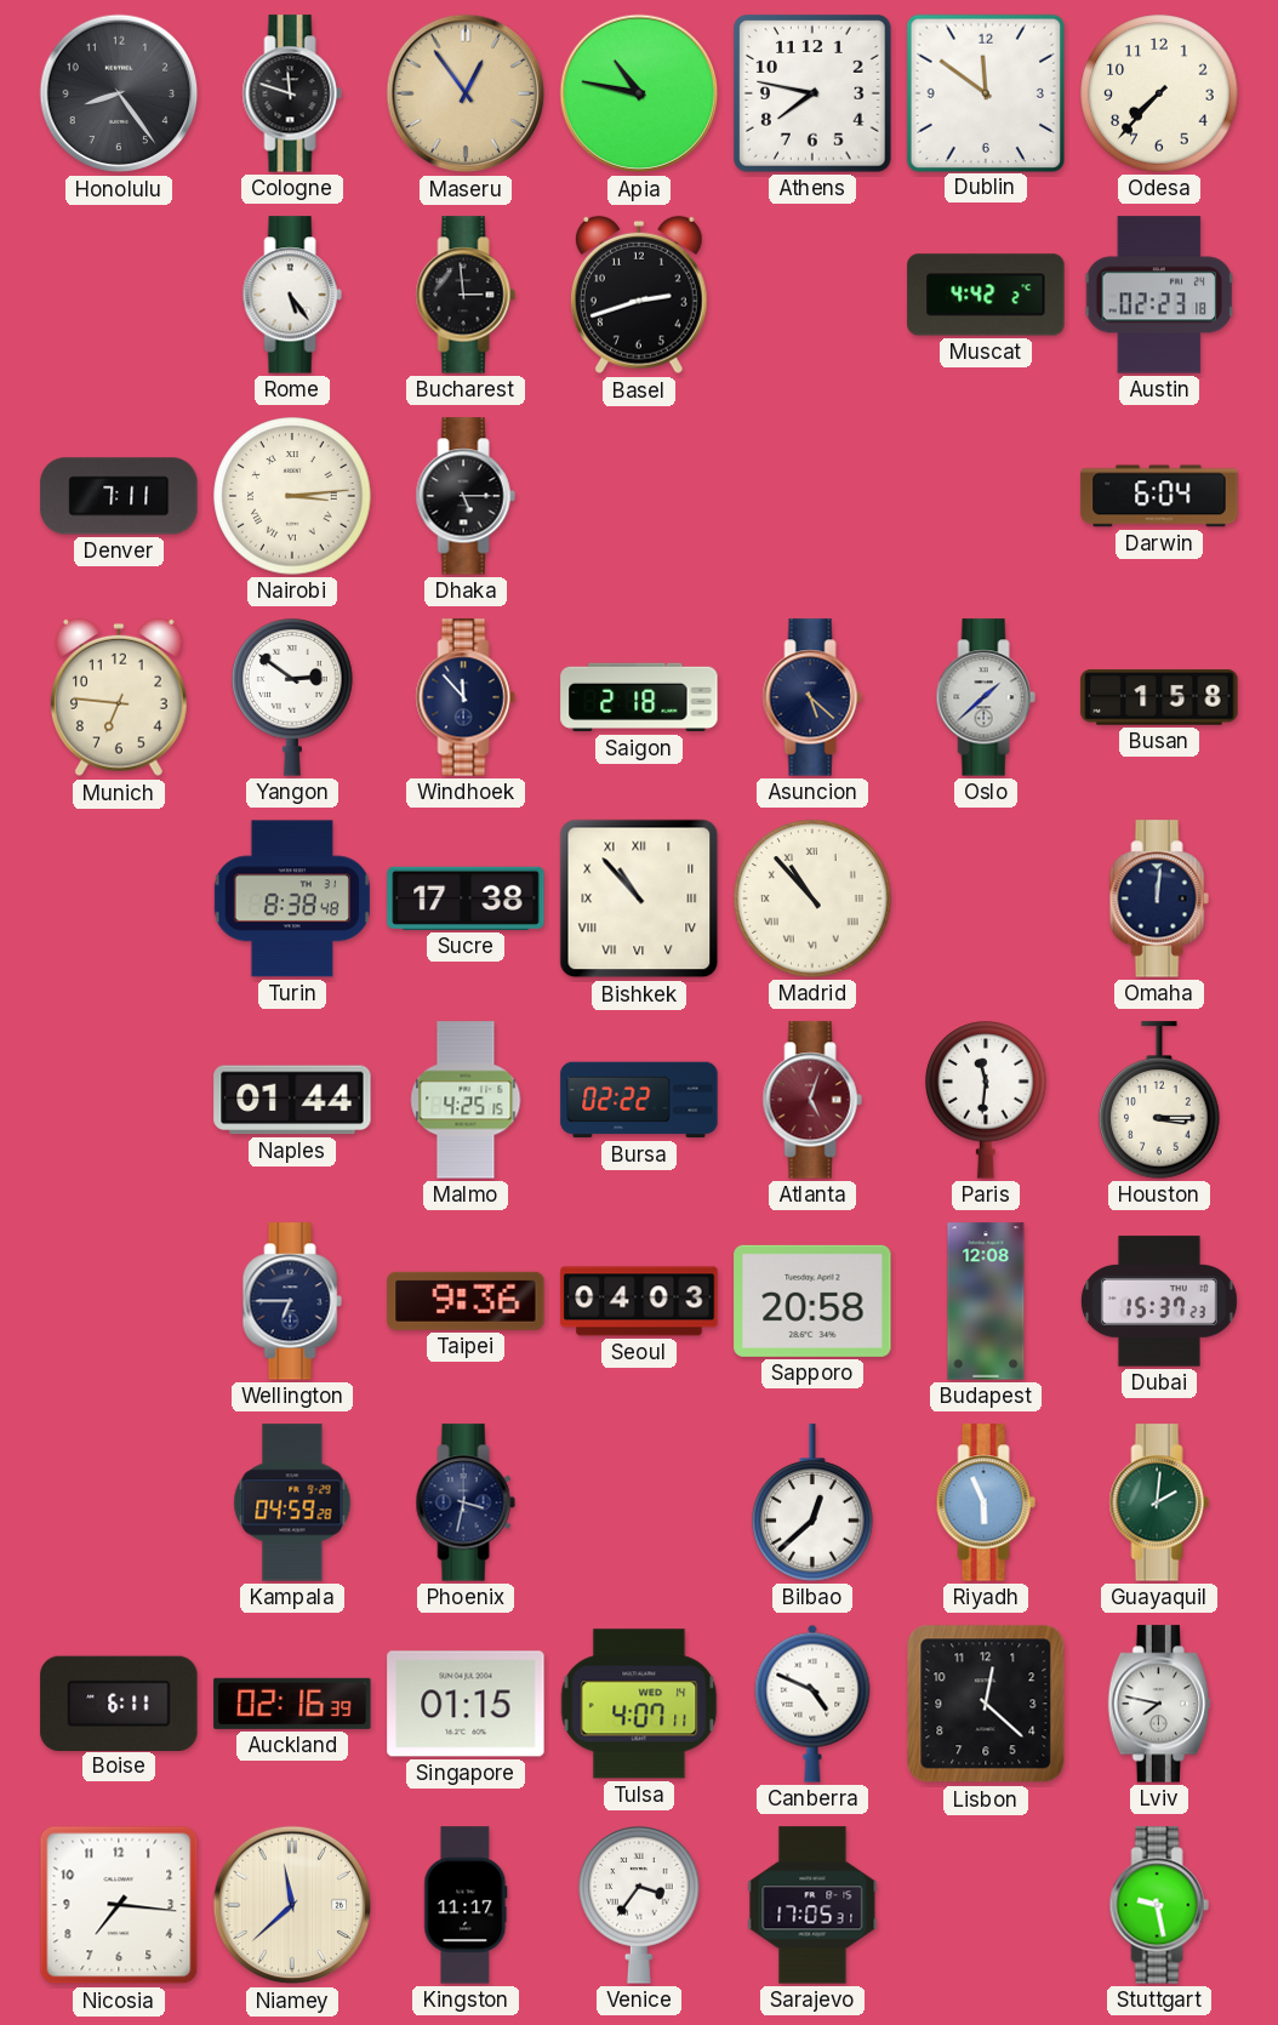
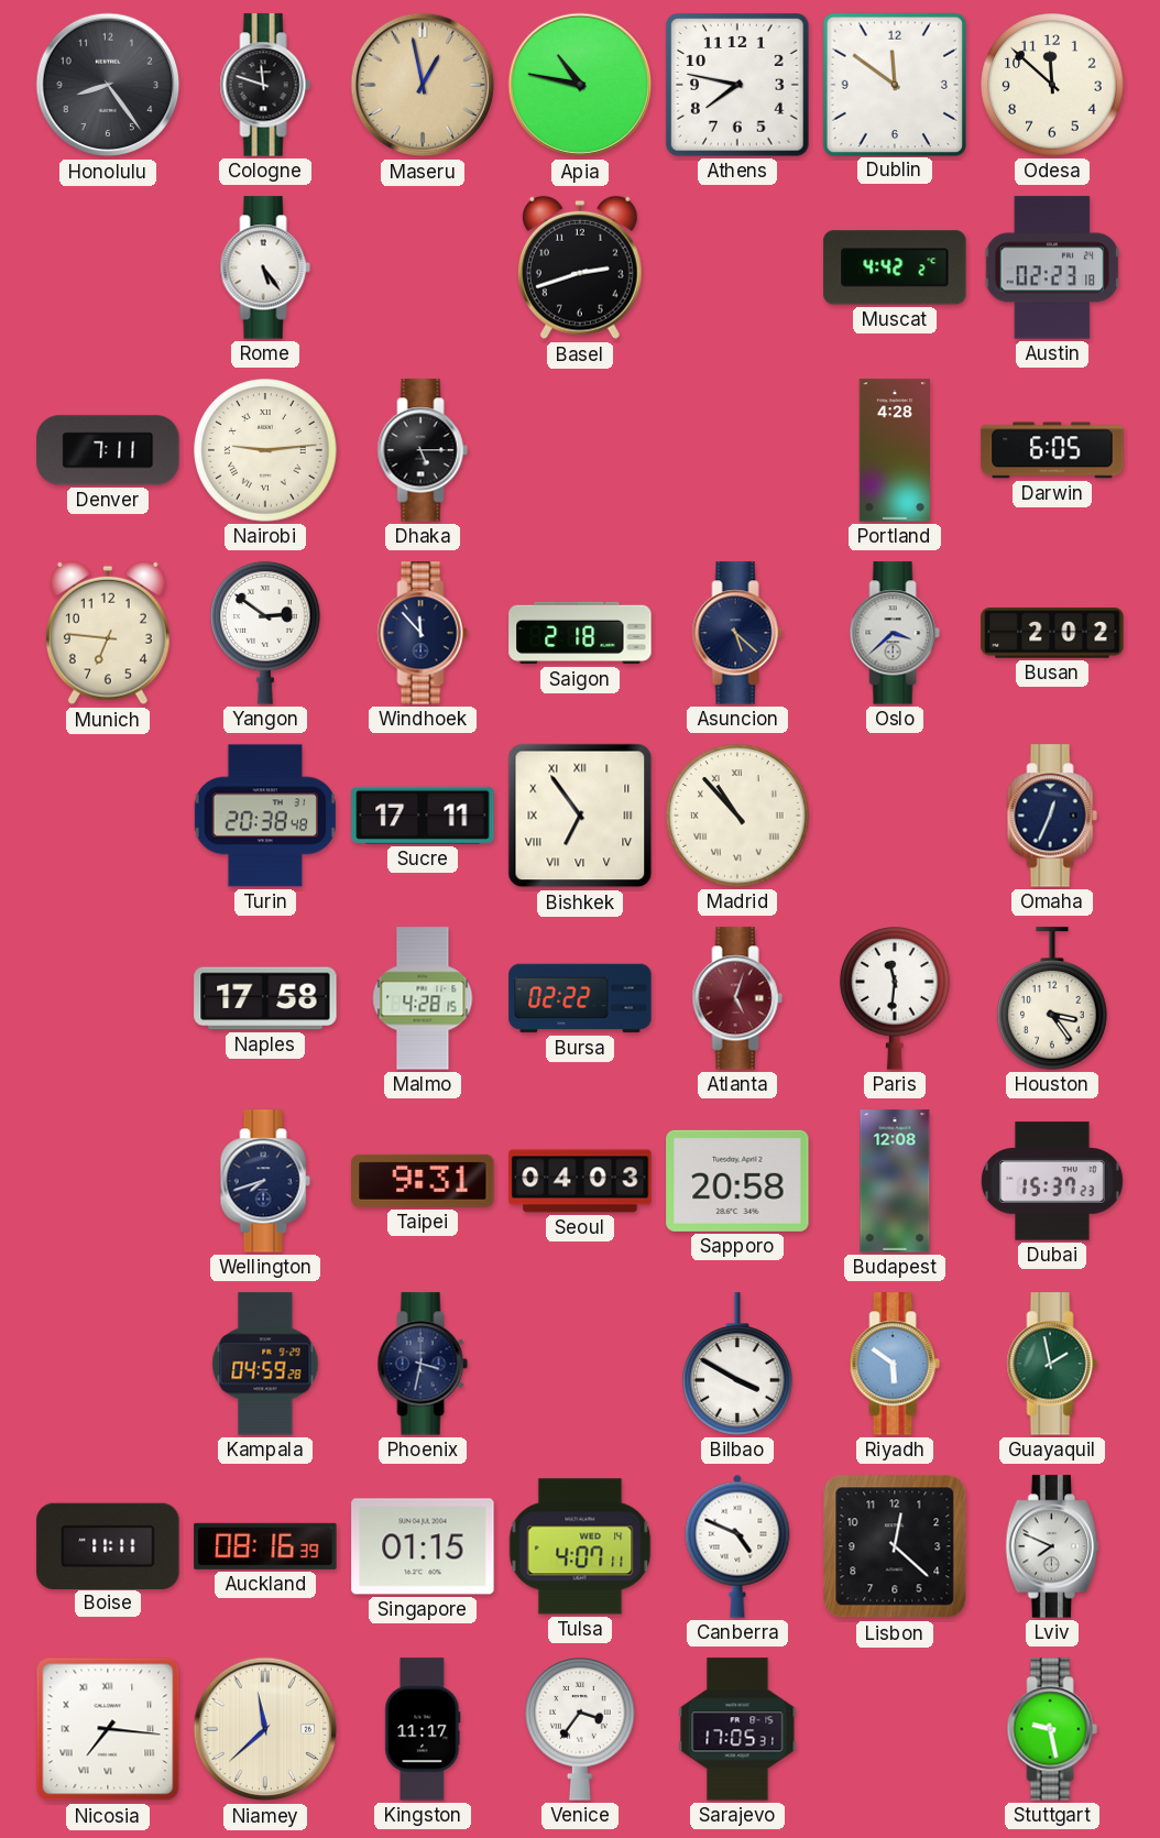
Maseru: 12:54 -> 12:58 (423, 85)
Odesa: 7:37 -> 11:52 (1052, 85)
Bucharest: 2:59 -> none (466, 295)
Nairobi: 3:14 -> 9:14 (265, 450)
Portland: none -> 4:28 (894, 450)
Darwin: 6:04 -> 6:05 (1052, 450)
Oslo: 1:38 -> 3:38 (895, 633)
Busan: 1:58 -> 2:02 (1052, 633)
Turin: 8:38 -> 20:38 (264, 816)
Sucre: 17:38 -> 17:11 (423, 816)
Bishkek: 10:53 -> 6:54 (580, 816)
Omaha: 12:01 -> 12:34 (1052, 816)
Naples: 01:44 -> 17:58 (265, 998)
Malmo: 4:25 -> 4:28 (423, 998)
Houston: 3:15 -> 3:24 (1052, 998)
Wellington: 6:45 -> 7:42 (265, 1181)
Taipei: 9:36 -> 9:31 (423, 1181)
Bilbao: 12:38 -> 3:50 (737, 1364)
Riyadh: 5:56 -> 5:51 (895, 1364)
Guayaquil: 2:01 -> 1:58 (1052, 1364)
Boise: 6:11 -> 11:11 (108, 1545)
Auckland: 02:16 -> 08:16 (265, 1546)
Lviv: 7:47 -> 7:49 (1052, 1546)
Nicosia numerals: Arabic -> Roman (108, 1729)
